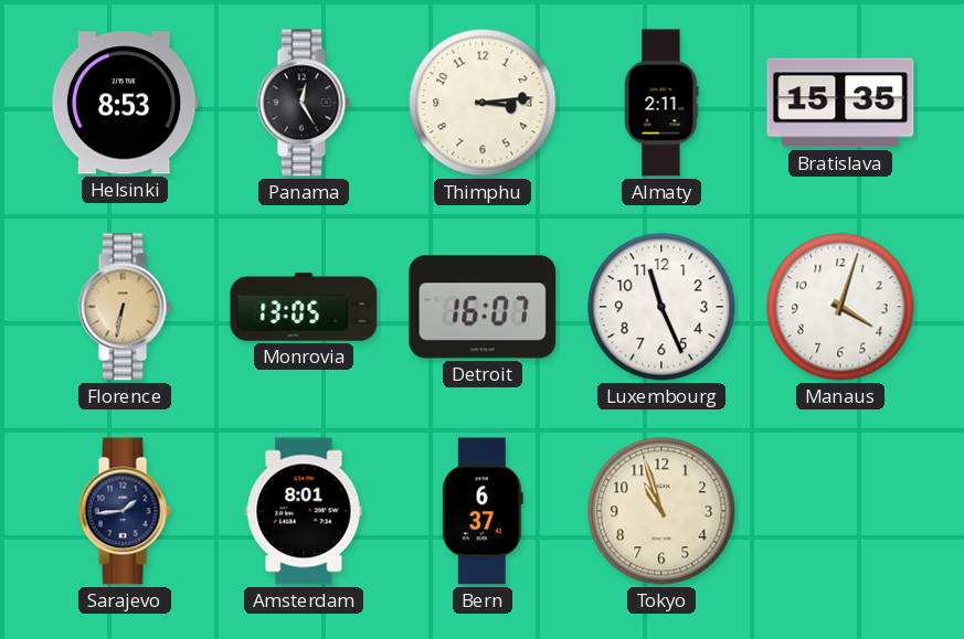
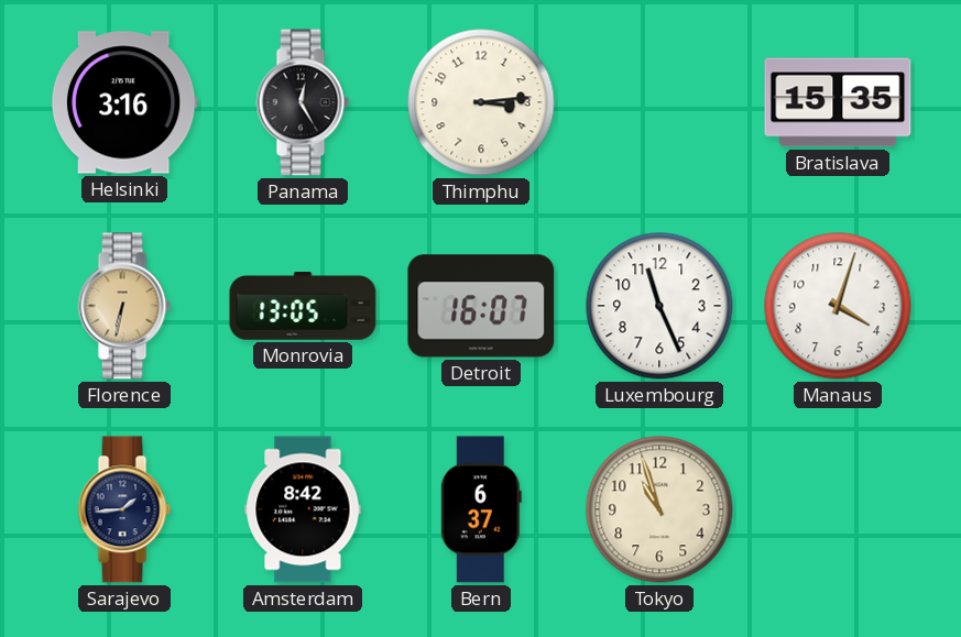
Helsinki: 8:53 -> 3:16 (124, 102)
Almaty: 2:11 -> none (661, 103)
Amsterdam: 8:01 -> 8:42 (303, 509)
